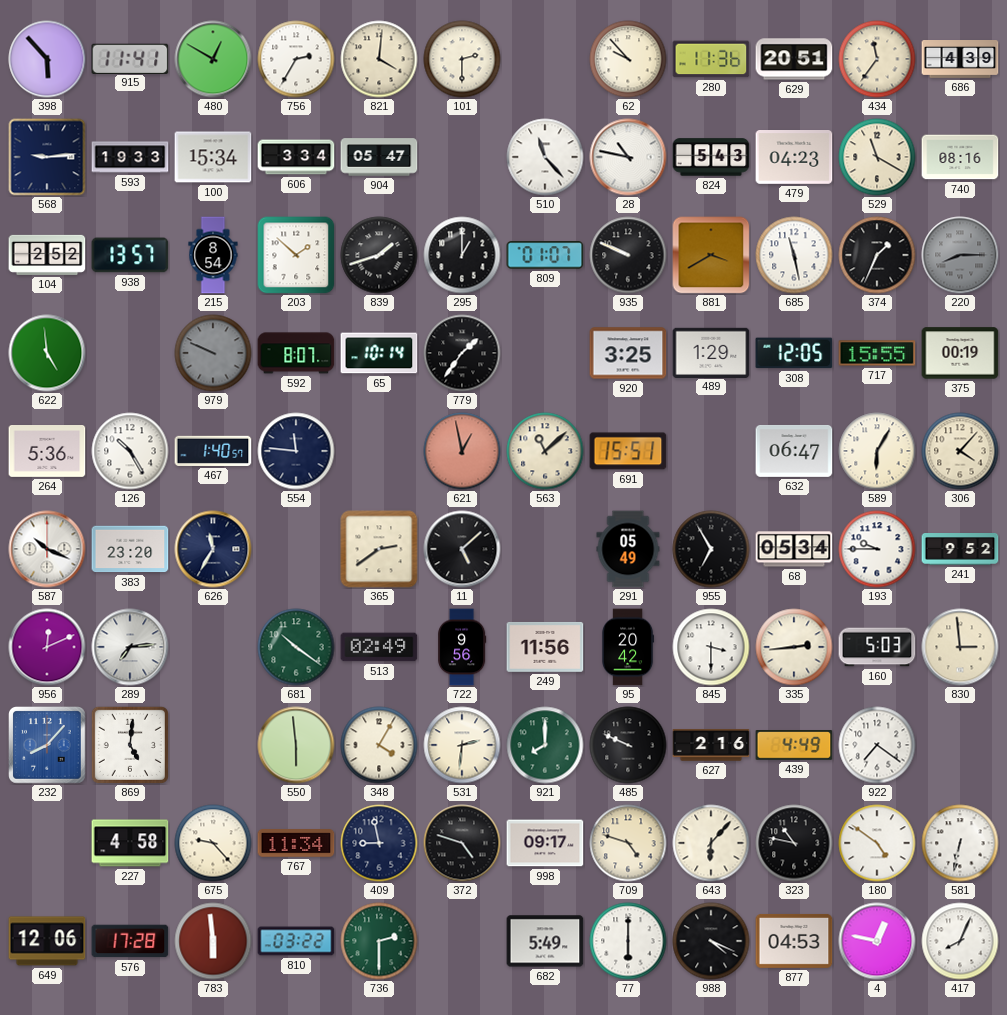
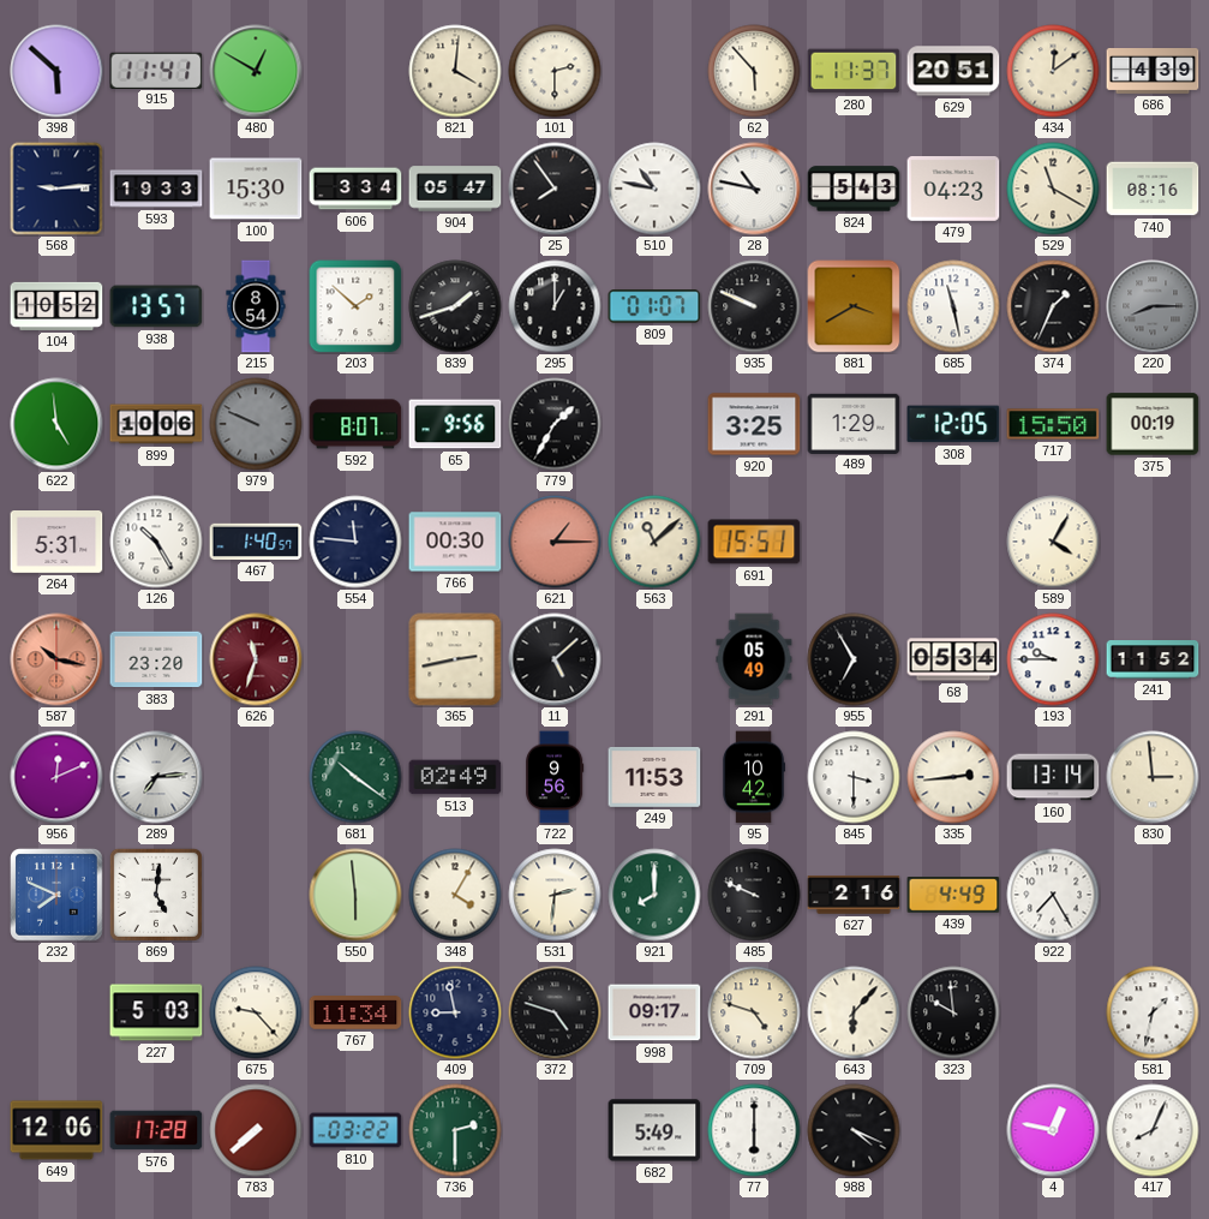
398: 5:53 -> 5:52 (56, 71)
756: 2:35 -> none (296, 59)
62: 9:53 -> 5:53 (754, 71)
280: 11:36 -> 11:37 (854, 71)
434: 11:36 -> 12:09 (1053, 71)
100: 15:34 -> 15:30 (256, 189)
25: none -> 7:54 (555, 189)
510: 11:23 -> 10:47 (654, 189)
104: 2:52 -> 10:52 (56, 306)
899: none -> 10:06 (156, 424)
65: 10:14 -> 9:56 (455, 424)
779: 1:36 -> 1:35 (555, 424)
717: 15:55 -> 15:50 (1053, 424)
264: 5:36 -> 5:31 (56, 543)
766: none -> 00:30 (455, 542)
621: 12:58 -> 1:15 (555, 542)
632: 06:47 -> none (794, 451)
589: 6:05 -> 4:05 (1053, 542)
306: 4:07 -> none (960, 451)
587: 10:19 -> 10:17 (56, 659)
587 dial: white -> salmon (56, 659)
626: 11:35 -> 11:33 (256, 659)
626 dial: navy -> burgundy (256, 659)
365: 2:39 -> 2:43 (455, 659)
241: 9:52 -> 11:52 (1153, 659)
249: 11:56 -> 11:53 (654, 777)
95: 20:42 -> 10:42 (755, 777)
160: 5:03 -> 13:14 (1053, 777)
232: 8:07 -> 7:49 (58, 896)
922: 7:21 -> 7:25 (1053, 895)
227: 4:58 -> 5:03 (156, 1012)
323: 10:47 -> 9:59 (953, 1012)
180: 4:51 -> none (877, 843)
581: 6:32 -> 1:32 (1153, 1012)
783: 5:59 -> 7:38 (256, 1130)
877: 04:53 -> none (794, 941)
